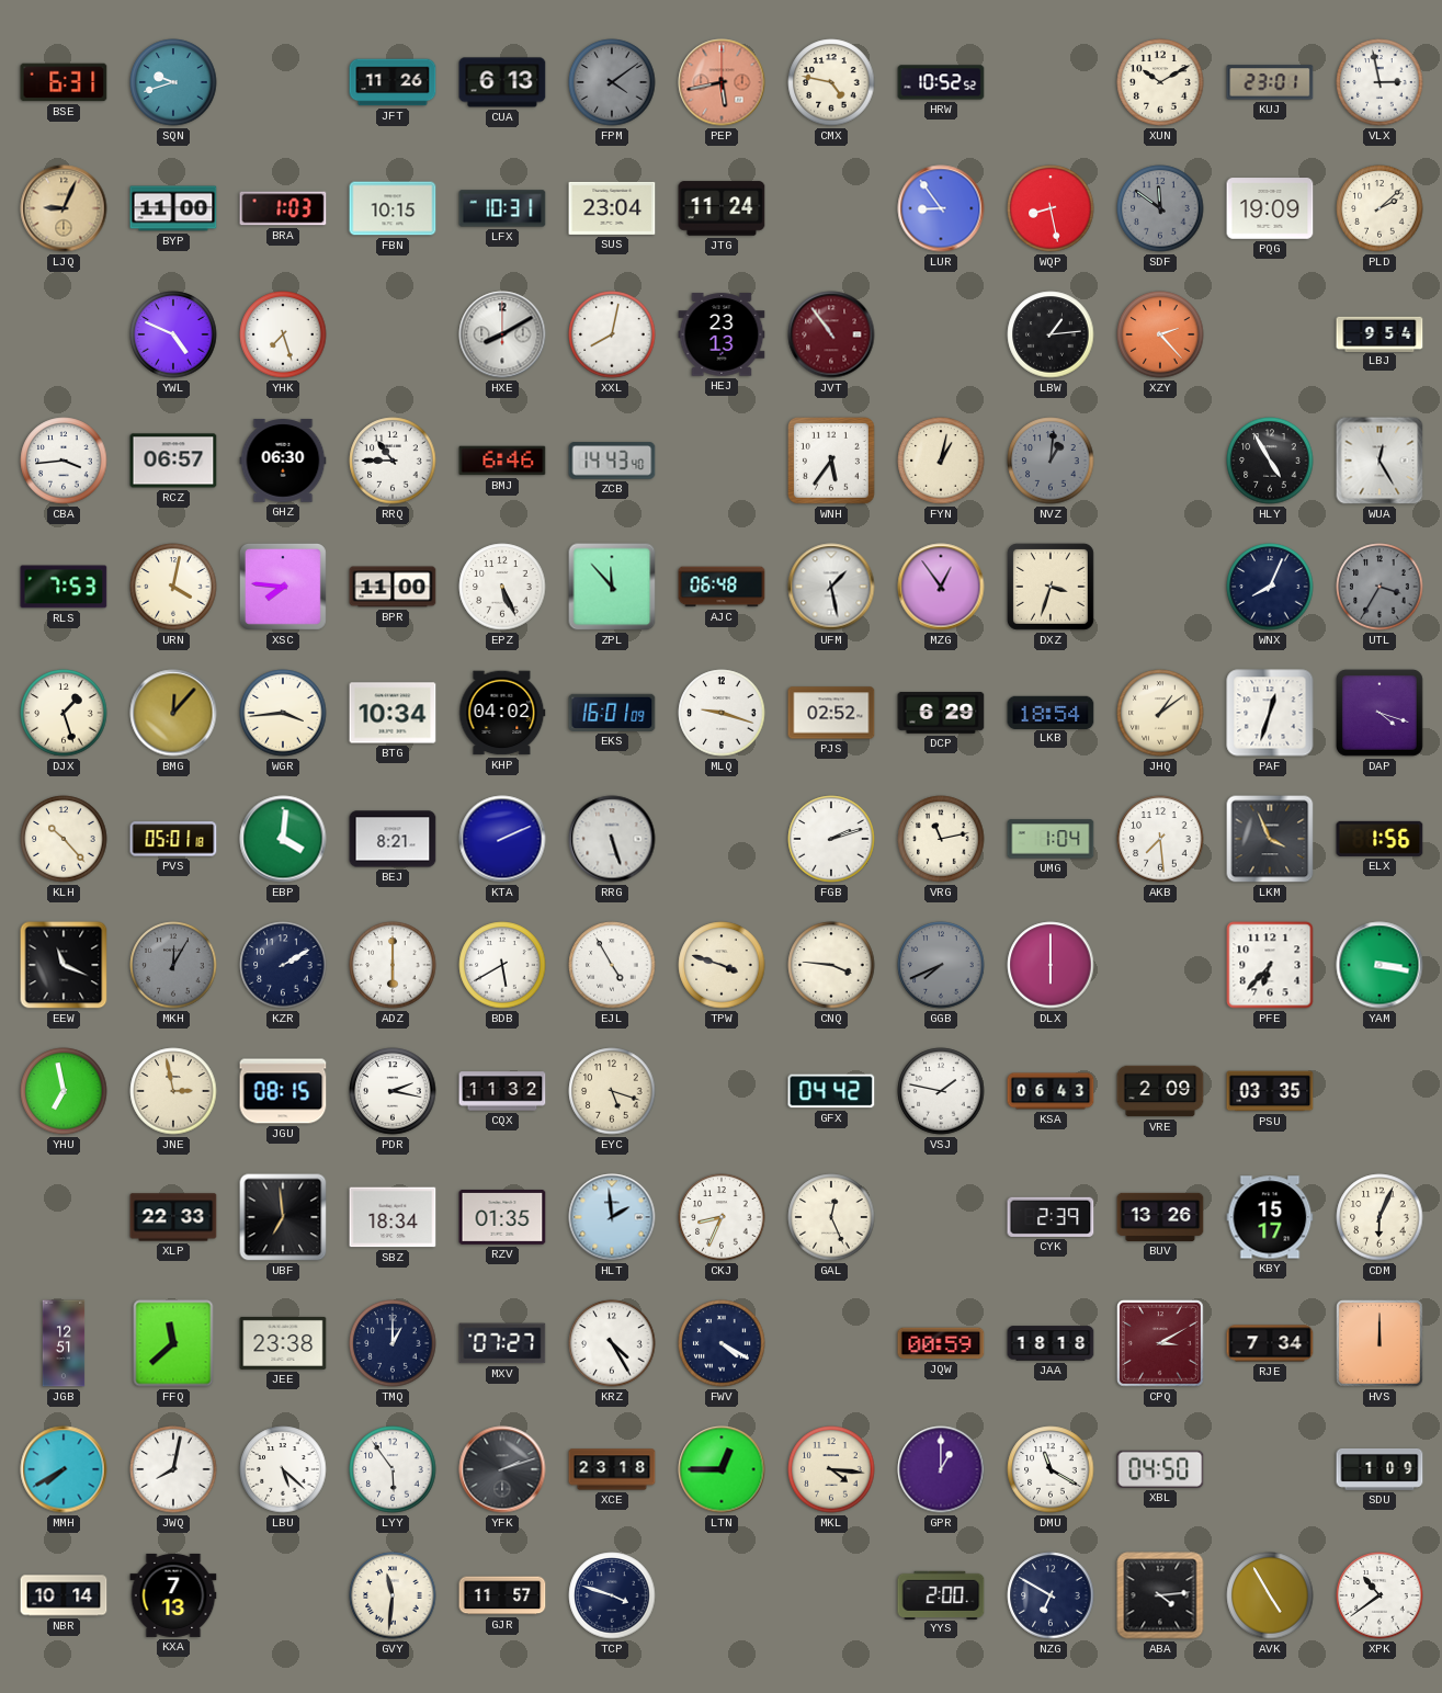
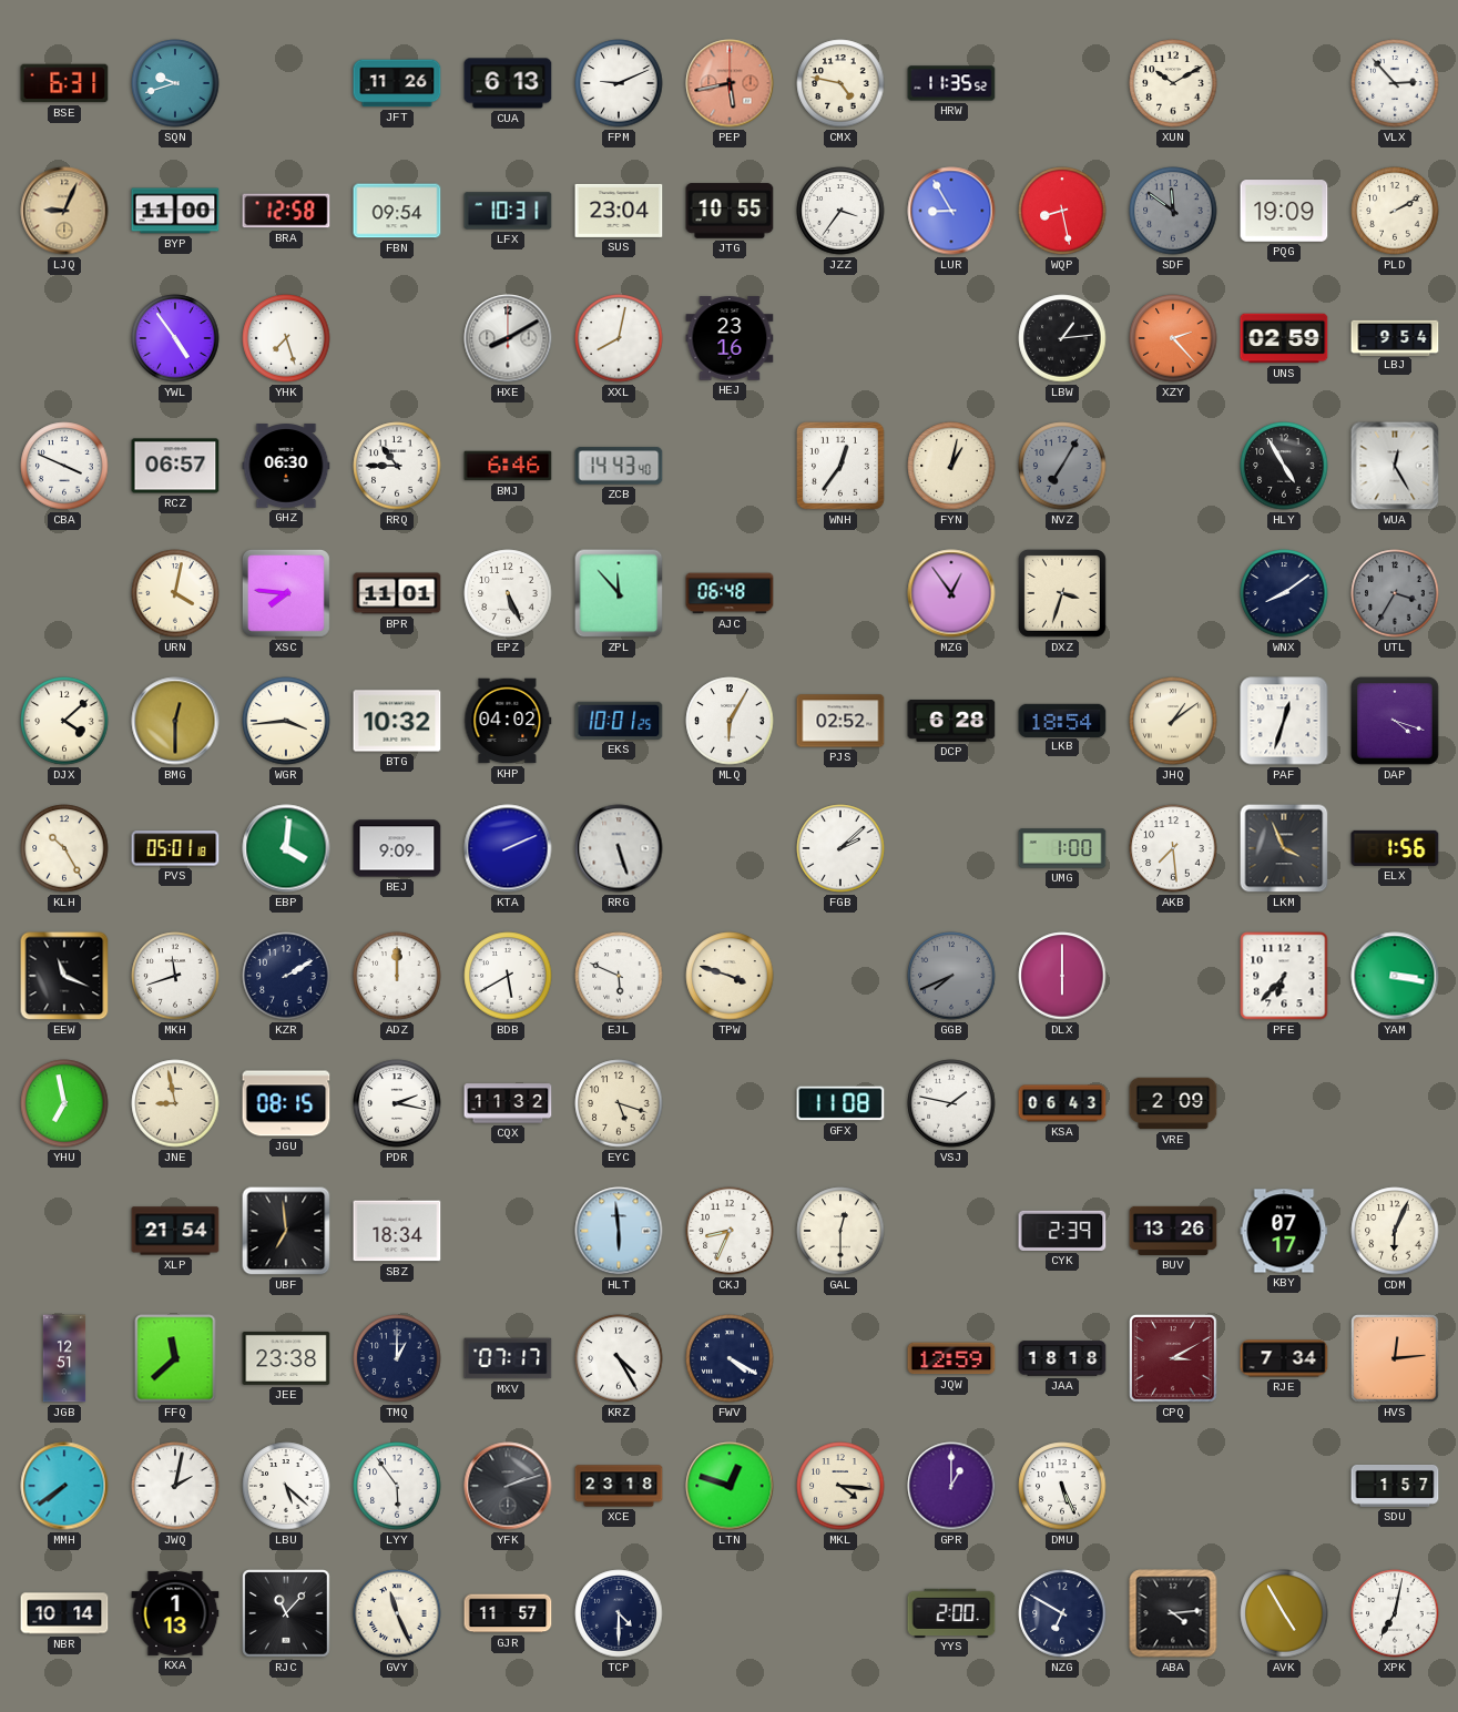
FPM: 4:09 -> 9:11 (619, 83)
FPM dial: grey -> white (619, 83)
HRW: 10:52 -> 11:35 (951, 83)
KUJ: 23:01 -> none (1270, 82)
VLX: 2:58 -> 2:53 (1395, 83)
BRA: 1:03 -> 12:58 (286, 211)
FBN: 10:15 -> 09:54 (397, 211)
JTG: 11:24 -> 10:55 (730, 211)
JZZ: none -> 3:36 (840, 211)
LUR: 8:54 -> 8:55 (951, 211)
PLD: 2:08 -> 2:10 (1395, 211)
YWL: 4:49 -> 4:54 (175, 338)
HEJ: 23:13 -> 23:16 (730, 338)
JVT: 10:54 -> none (831, 334)
UNS: none -> 02:59 (1284, 338)
CBA: 3:44 -> 3:49 (64, 466)
WNH: 5:36 -> 12:36 (840, 466)
NVZ: 1:01 -> 7:05 (1062, 466)
RLS: 7:53 -> none (64, 587)
BPR: 11:00 -> 11:01 (397, 593)
UFM: 1:28 -> none (831, 587)
WNX: 8:04 -> 8:09 (1284, 593)
DJX: 1:27 -> 4:08 (64, 721)
BMG: 12:07 -> 12:30 (175, 721)
BTG: 10:34 -> 10:32 (397, 721)
EKS: 16:01 -> 10:01 (619, 721)
MLQ: 9:18 -> 6:05 (730, 721)
DCP: 6:29 -> 6:28 (951, 721)
KLH: 10:23 -> 10:25 (64, 848)
BEJ: 8:21 -> 9:09 (397, 848)
FGB: 2:12 -> 2:08 (840, 848)
VRG: 11:13 -> none (941, 839)
UMG: 1:04 -> 1:00 (1062, 848)
MKH: 12:05 -> 11:42 (175, 976)
MKH dial: grey -> white (175, 976)
ADZ: 6:00 -> 12:00 (397, 976)
EJL: 4:55 -> 5:49 (619, 976)
CNQ: 3:46 -> none (831, 965)
JNE: 2:58 -> 8:58 (175, 1103)
GFX: 04:42 -> 11:08 (840, 1103)
PSU: 03:35 -> none (1270, 1091)
XLP: 22:33 -> 21:54 (175, 1231)
RZV: 01:35 -> none (502, 1217)
HLT: 1:59 -> 5:59 (619, 1231)
GAL: 12:26 -> 12:30 (840, 1231)
KBY: 15:17 -> 07:17 (1284, 1231)
MXV: 07:27 -> 07:17 (508, 1358)
JQW: 00:59 -> 12:59 (951, 1358)
HVS: 12:00 -> 12:14 (1396, 1359)
MMH: 7:40 -> 7:39 (64, 1486)
JWQ: 8:02 -> 2:02 (175, 1486)
LTN: 12:45 -> 12:48 (730, 1486)
DMU: 11:20 -> 5:26 (1062, 1486)
XBL: 04:50 -> none (1160, 1469)
SDU: 1:09 -> 1:57 (1395, 1486)
KXA: 7:13 -> 1:13 (175, 1613)
RJC: none -> 11:07 (287, 1614)
GVY: 11:31 -> 11:26 (397, 1613)
TCP: 3:48 -> 4:30 (619, 1613)
XPK: 10:39 -> 7:02 (1395, 1613)
